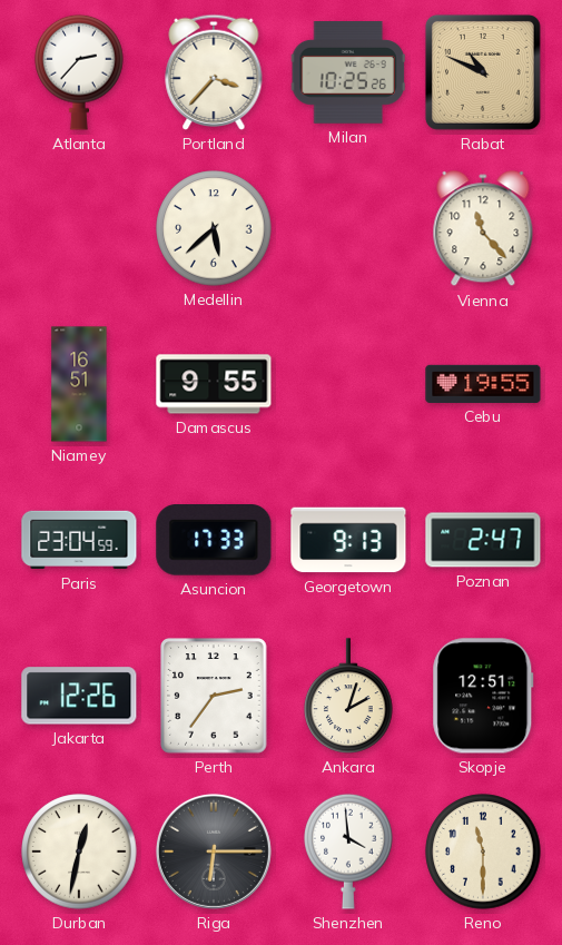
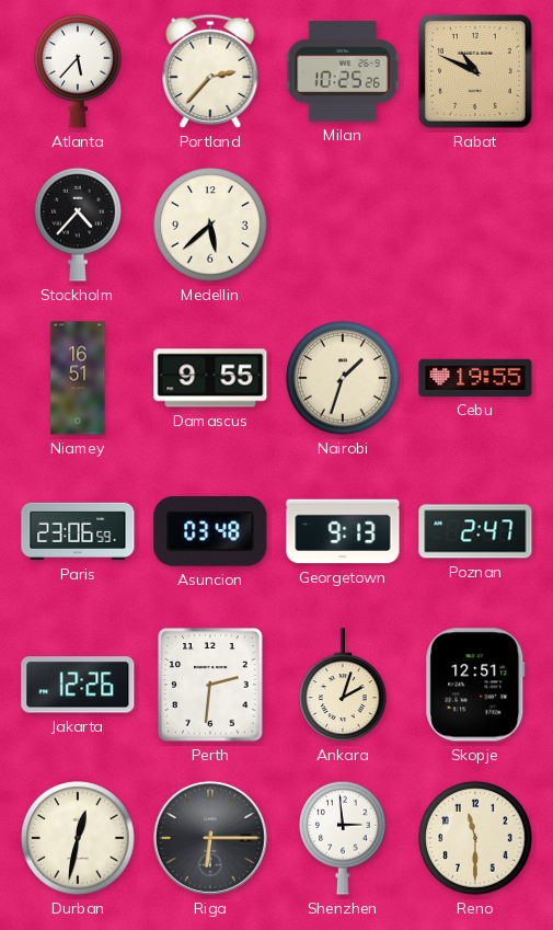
Atlanta: 2:37 -> 5:37 (78, 71)
Portland: 3:37 -> 2:37 (210, 71)
Stockholm: none -> 4:37 (78, 225)
Vienna: 11:23 -> none (483, 229)
Nairobi: none -> 1:33 (343, 378)
Paris: 23:04 -> 23:06 (78, 531)
Asuncion: 17:33 -> 03:48 (210, 531)
Perth: 2:36 -> 2:31 (210, 685)
Shenzhen: 3:59 -> 2:59 (343, 838)
